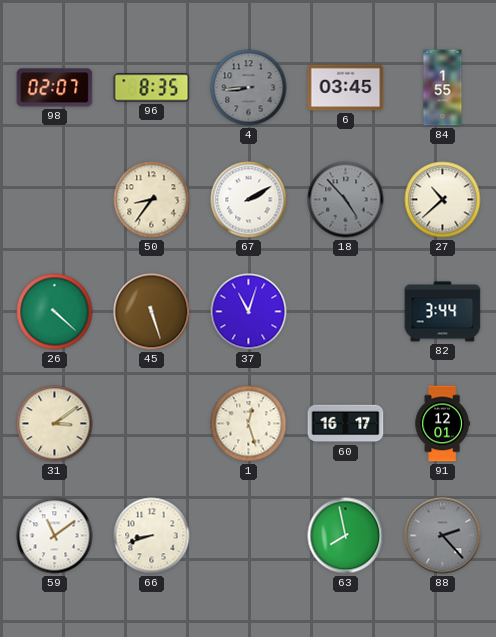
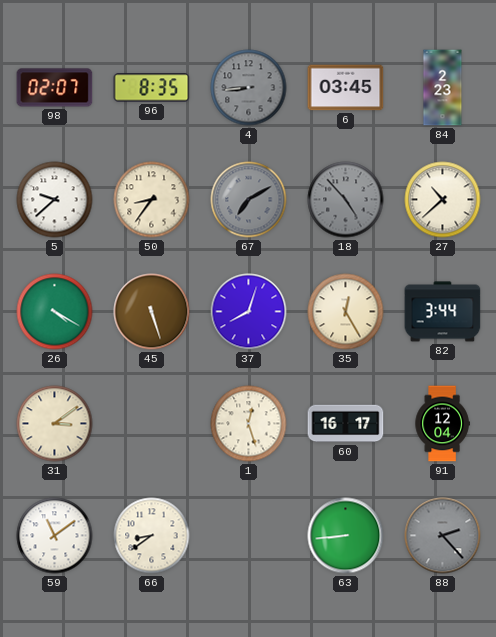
84: 1:55 -> 2:23 (443, 88)
5: none -> 9:38 (55, 200)
67: 2:10 -> 7:10 (249, 200)
67 dial: white -> grey (249, 200)
26: 4:22 -> 4:20 (55, 312)
37: 11:03 -> 8:03 (249, 312)
35: none -> 12:25 (346, 312)
91: 12:01 -> 12:04 (442, 424)
66: 8:42 -> 8:39 (152, 536)
63: 7:58 -> 8:44 (346, 536)
